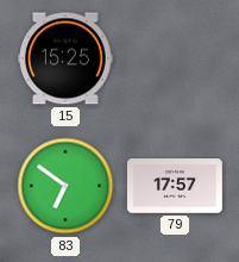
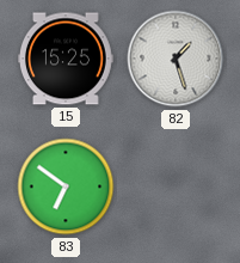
82: none -> 1:27 (176, 59)
79: 17:57 -> none (175, 186)
